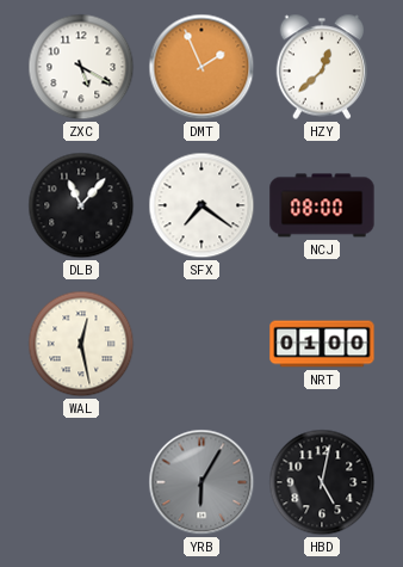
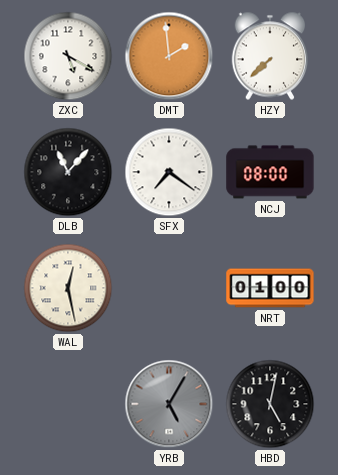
DMT: 1:56 -> 1:59 (169, 56)
HZY: 12:38 -> 7:38 (270, 56)
YRB: 6:05 -> 5:05 (169, 404)
